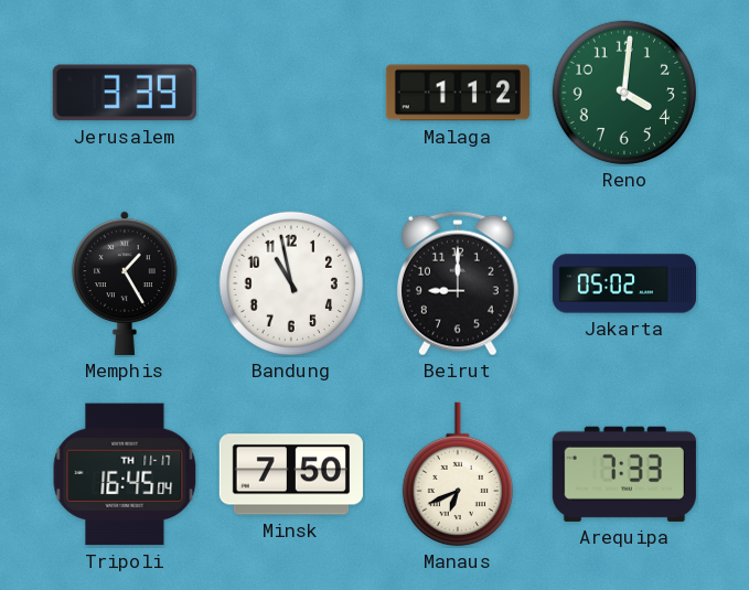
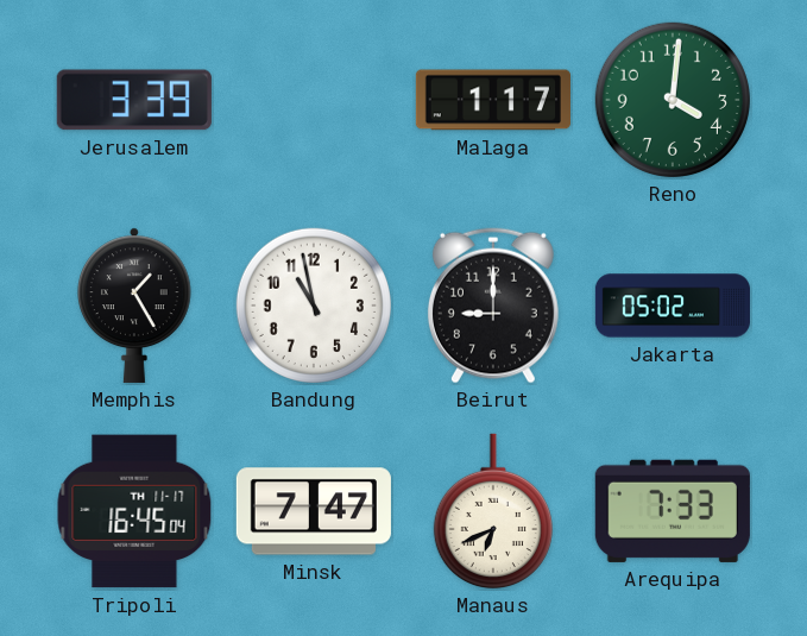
Malaga: 1:12 -> 1:17 (493, 100)
Minsk: 7:50 -> 7:47 (314, 511)
